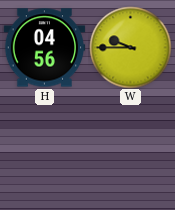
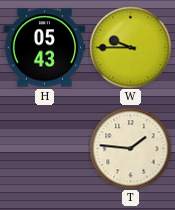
H: 04:56 -> 05:43 (44, 48)
T: none -> 1:46 (130, 148)
